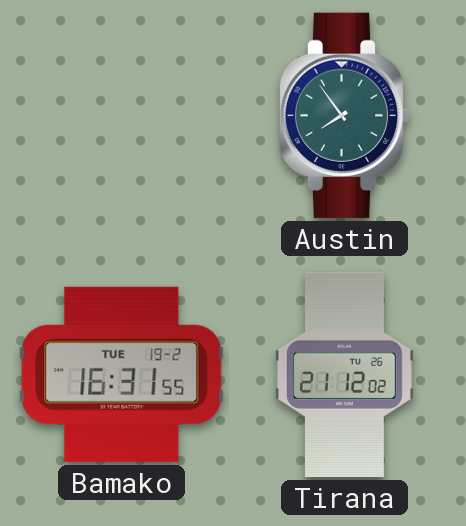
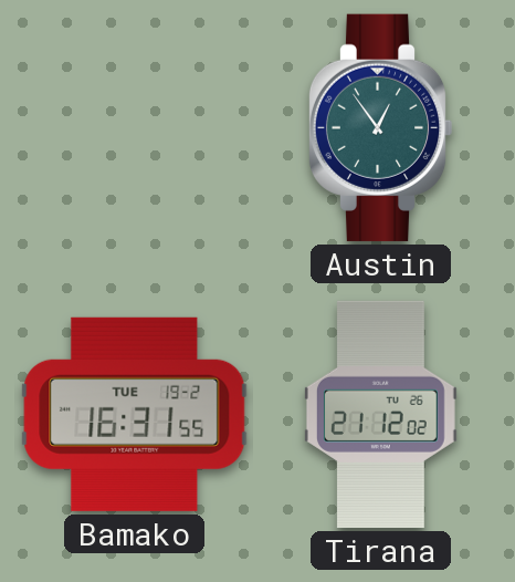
Austin: 7:54 -> 12:54 (380, 127)
